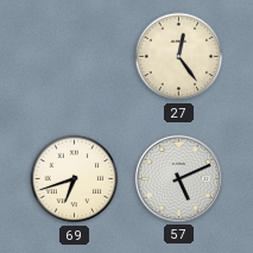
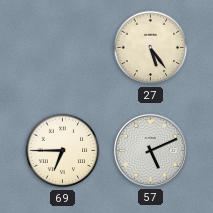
27: 12:24 -> 5:24 (151, 48)
69: 6:42 -> 6:45 (63, 151)
